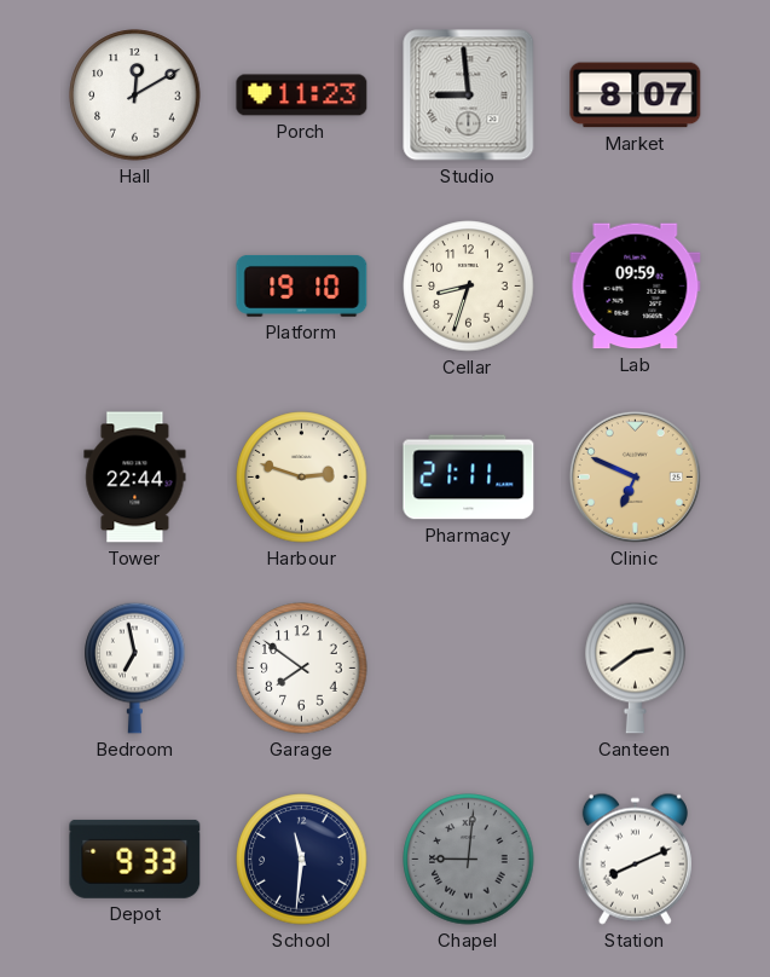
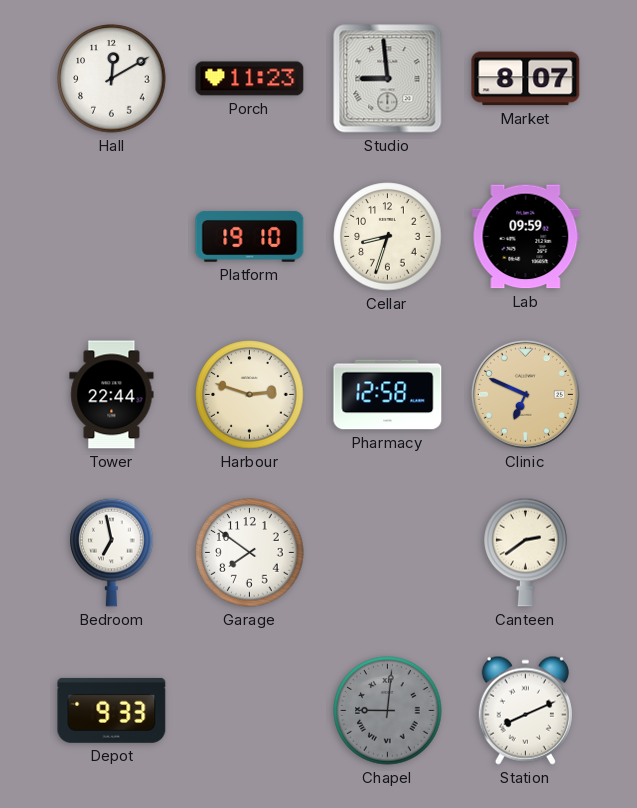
Pharmacy: 21:11 -> 12:58 (388, 395)
School: 11:31 -> none (302, 860)
